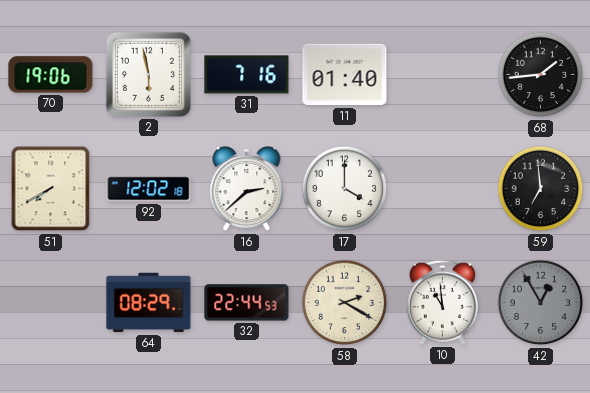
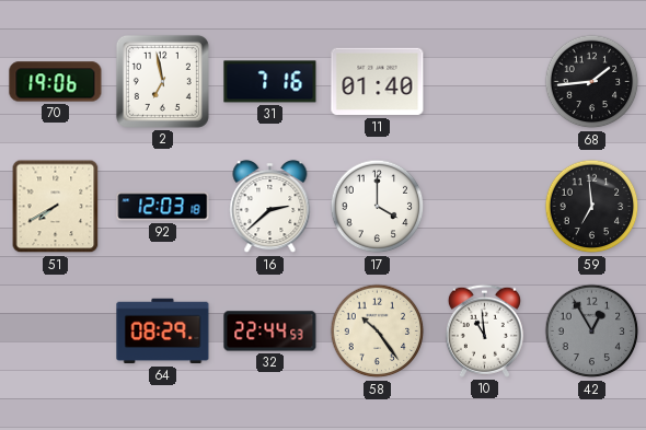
2: 5:58 -> 6:58 (162, 81)
92: 12:02 -> 12:03 (163, 207)
58: 2:20 -> 10:24 (378, 332)
